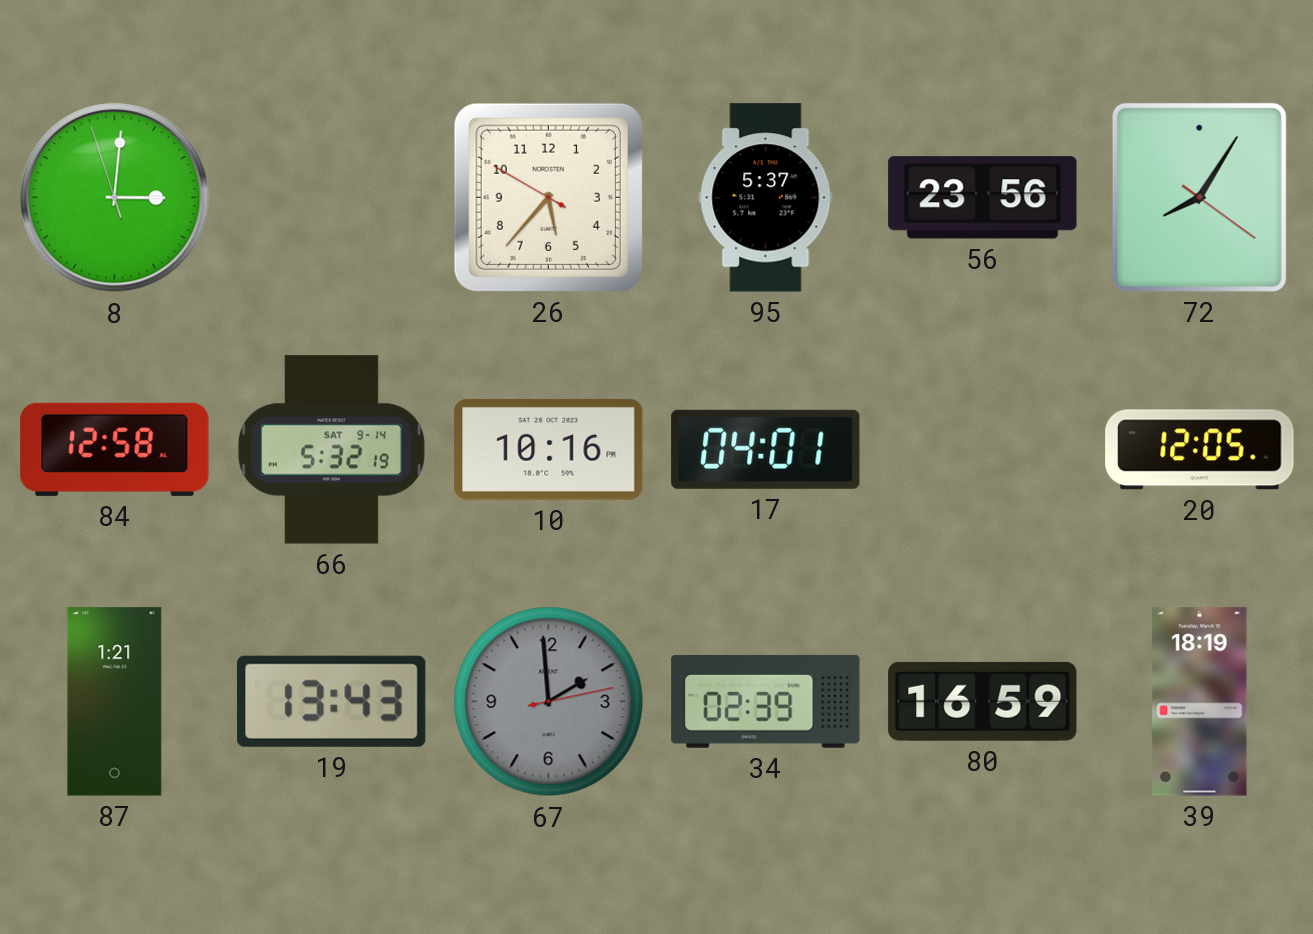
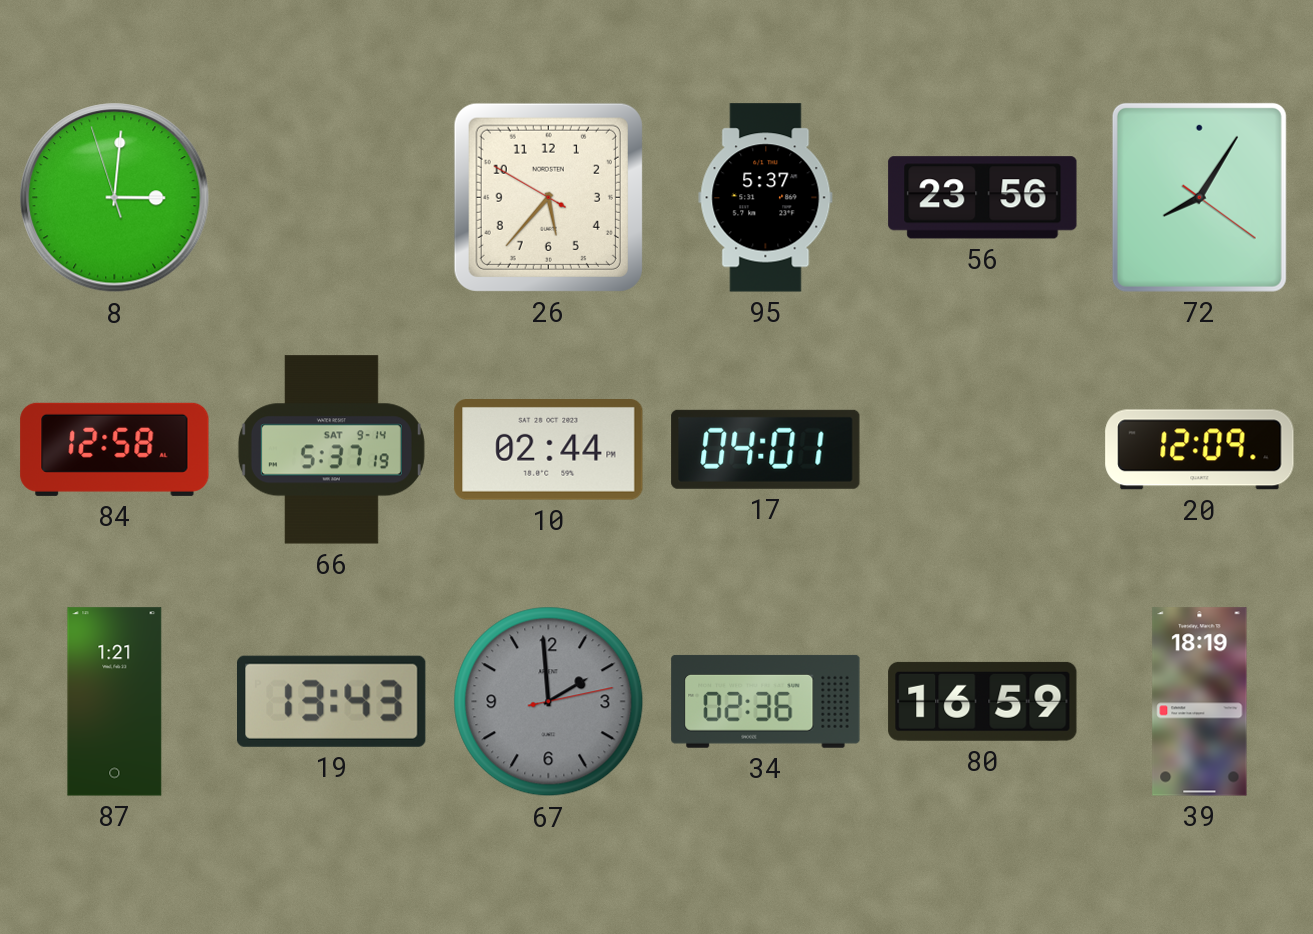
66: 5:32 -> 5:37 (331, 450)
10: 10:16 -> 02:44 (549, 450)
20: 12:05 -> 12:09 (1200, 450)
34: 02:39 -> 02:36 (766, 701)
